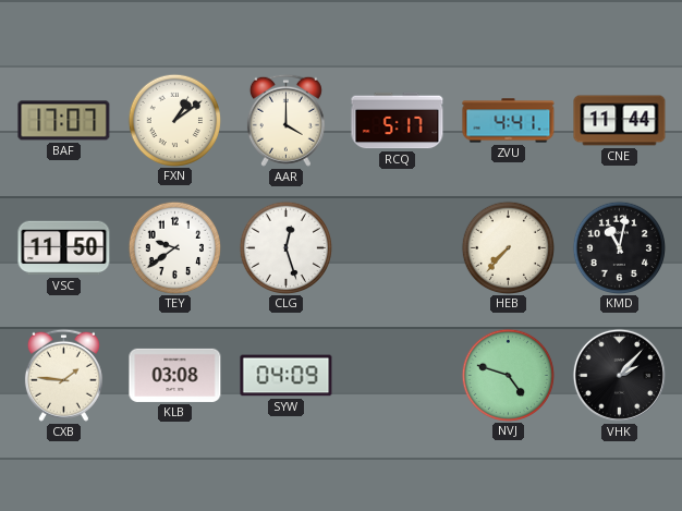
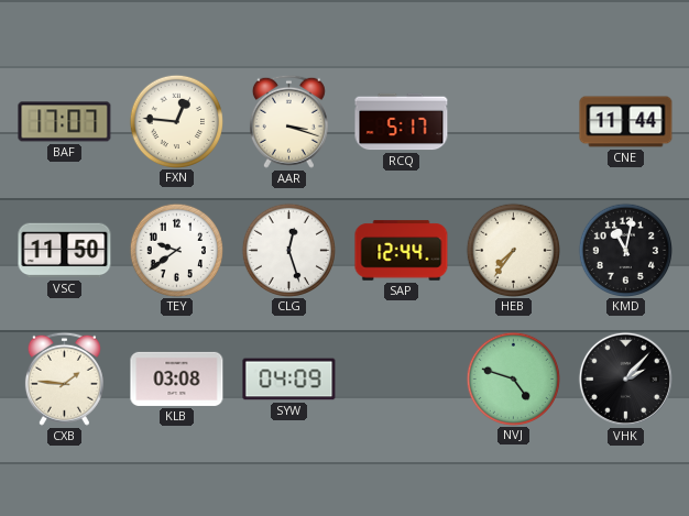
FXN: 1:09 -> 12:46 (176, 121)
AAR: 4:00 -> 3:18 (288, 121)
ZVU: 4:41 -> none (509, 121)
SAP: none -> 12:44 (402, 251)
HEB: 7:37 -> 7:36 (513, 250)
